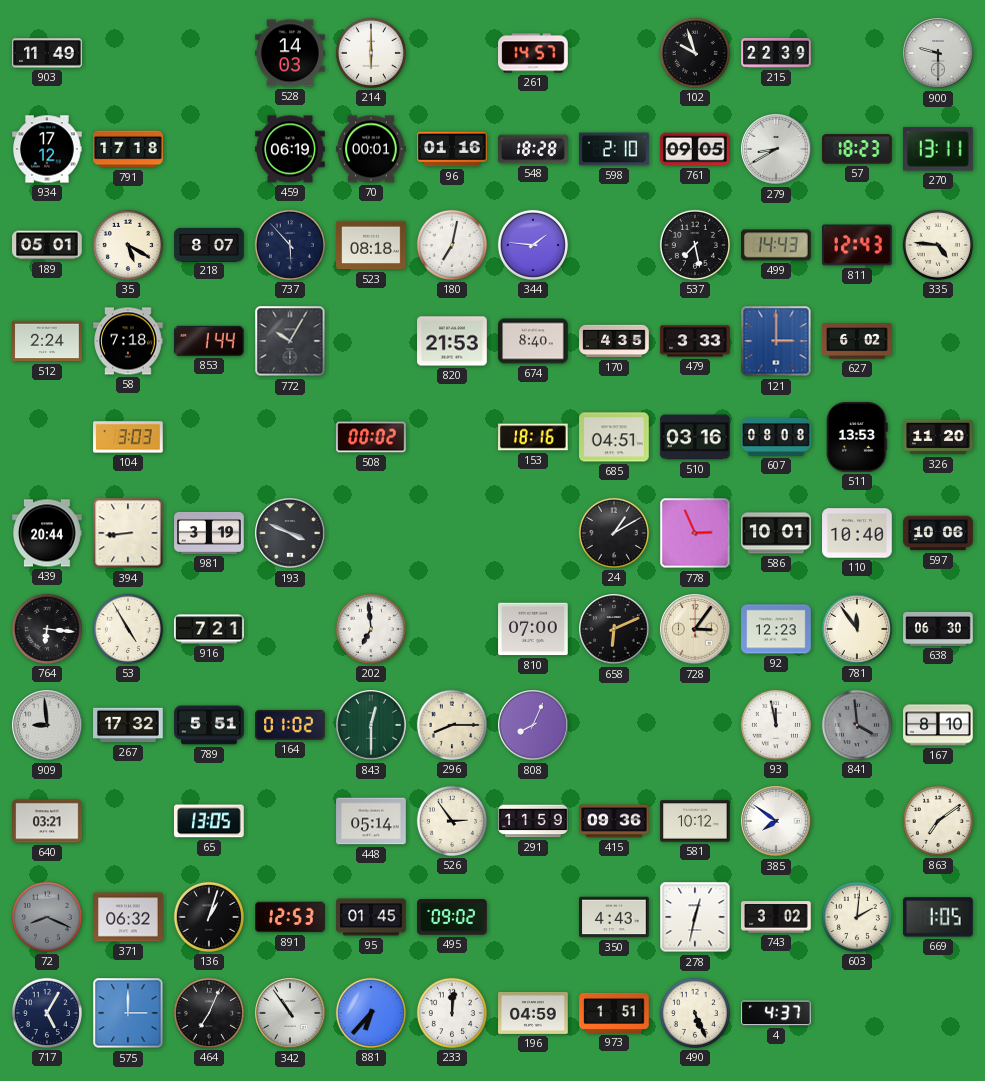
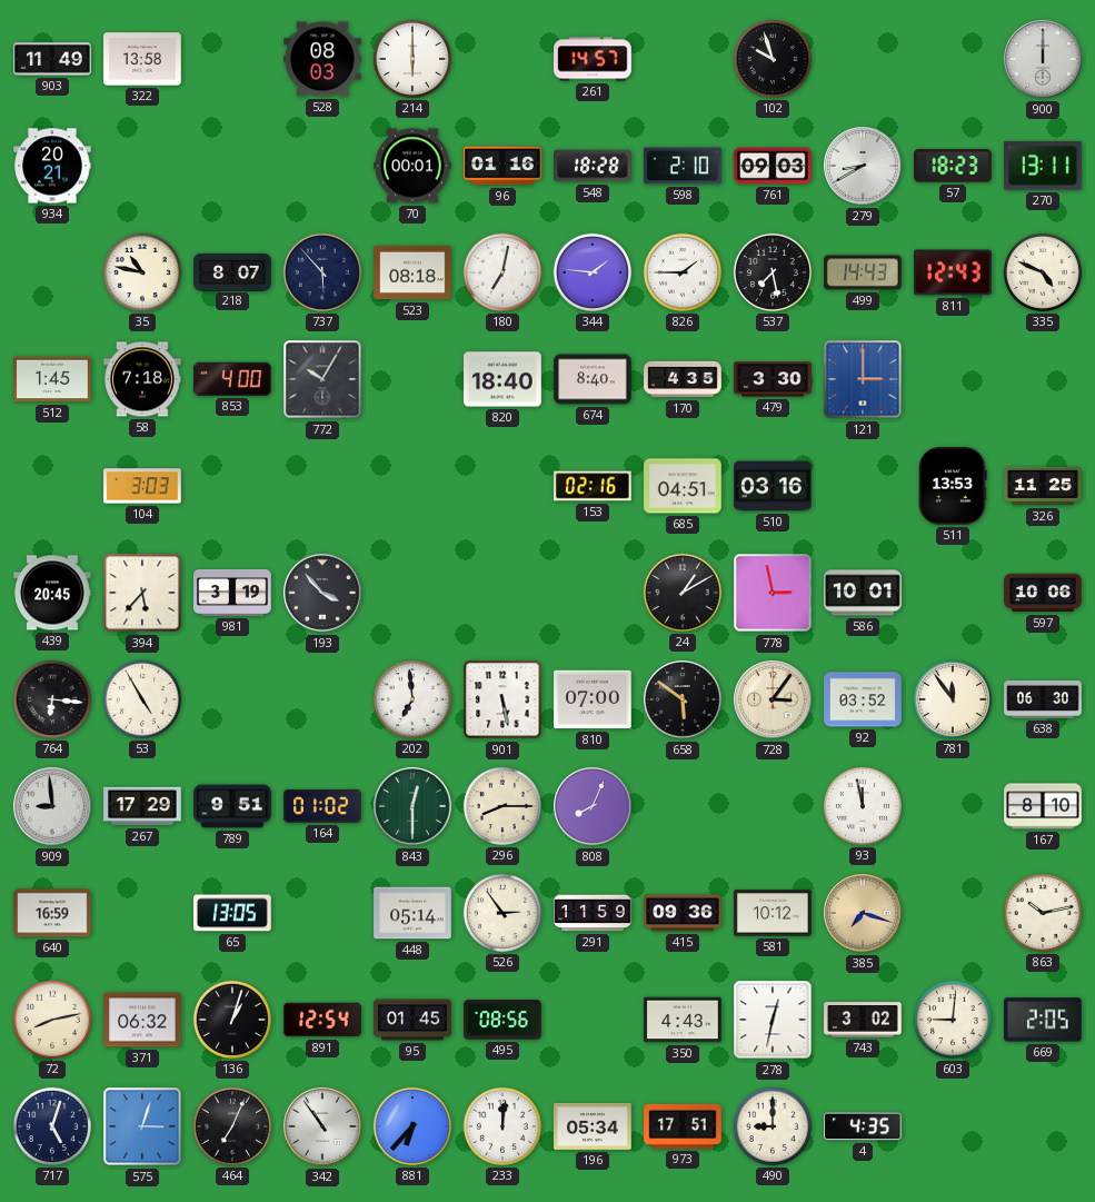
322: none -> 13:58 (142, 59)
528: 14:03 -> 08:03 (322, 59)
215: 22:39 -> none (776, 54)
900: 9:30 -> 12:00 (1043, 59)
934: 17:12 -> 20:21 (52, 166)
791: 17:18 -> none (128, 149)
459: 06:19 -> none (290, 149)
761: 09:05 -> 09:03 (773, 166)
189: 05:01 -> none (47, 245)
35: 5:20 -> 10:47 (142, 272)
826: none -> 1:45 (683, 272)
335: 4:46 -> 4:49 (1043, 272)
512: 2:24 -> 1:45 (52, 379)
853: 1:44 -> 4:00 (233, 379)
820: 21:53 -> 18:40 (502, 379)
479: 3:33 -> 3:30 (773, 379)
627: 6:02 -> none (857, 341)
508: 00:02 -> none (371, 437)
153: 18:16 -> 02:16 (593, 486)
607: 08:08 -> none (776, 437)
326: 11:20 -> 11:25 (1043, 486)
439: 20:44 -> 20:45 (52, 593)
394: 8:44 -> 5:37 (142, 593)
193: 3:49 -> 3:53 (322, 593)
778: 2:56 -> 2:58 (773, 593)
110: 10:40 -> none (857, 533)
916: 7:21 -> none (209, 629)
901: none -> 5:28 (502, 699)
658: 6:11 -> 5:51 (683, 699)
92: 12:23 -> 03:52 (863, 699)
267: 17:32 -> 17:29 (142, 806)
789: 5:51 -> 9:51 (232, 806)
841: 3:59 -> none (857, 725)
640: 03:21 -> 16:59 (52, 913)
385: 7:51 -> 7:18 (863, 913)
385 dial: white -> champagne (863, 913)
863: 7:09 -> 10:13 (1043, 913)
72: 8:19 -> 8:13 (52, 1020)
72 dial: grey -> cream (52, 1020)
891: 12:53 -> 12:54 (322, 1020)
495: 09:02 -> 08:56 (502, 1020)
603: 2:01 -> 9:01 (953, 1020)
669: 1:05 -> 2:05 (1044, 1020)
717: 5:05 -> 5:03 (52, 1126)
575: 3:00 -> 3:03 (142, 1126)
196: 04:59 -> 05:34 (593, 1126)
973: 1:51 -> 17:51 (683, 1126)
490: 5:26 -> 9:00 (773, 1126)
4: 4:37 -> 4:35 (864, 1126)
